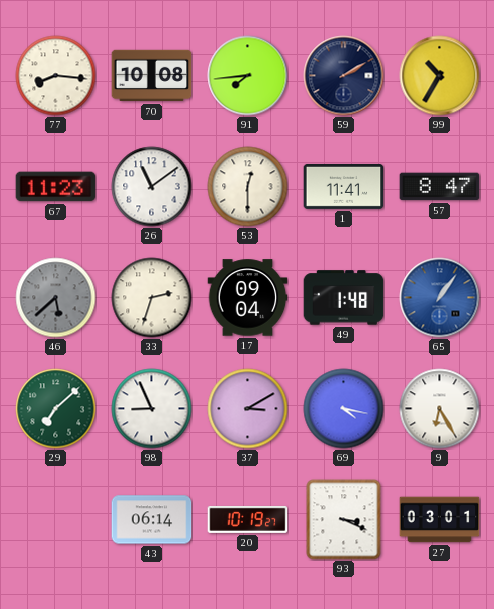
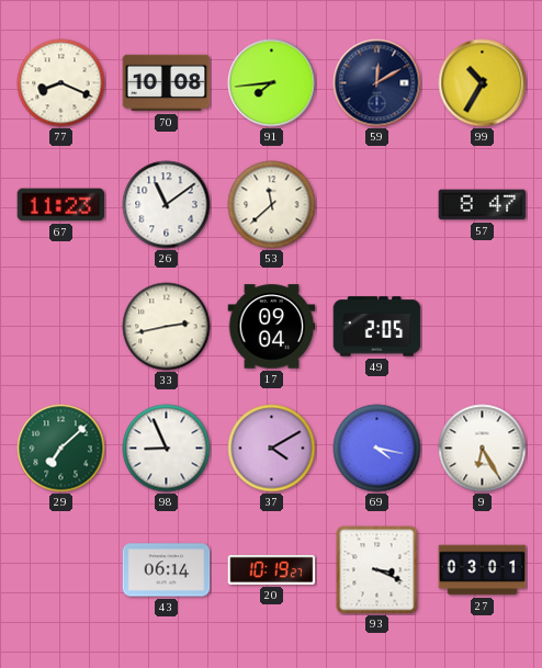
77: 8:16 -> 8:19 (61, 83)
59: 2:10 -> 12:10 (377, 83)
53: 12:30 -> 11:38 (272, 205)
1: 11:41 -> none (344, 186)
46: 5:38 -> none (56, 298)
33: 2:33 -> 2:43 (167, 327)
49: 1:48 -> 2:05 (377, 327)
65: 1:06 -> none (440, 298)
37: 3:10 -> 4:10 (272, 449)
